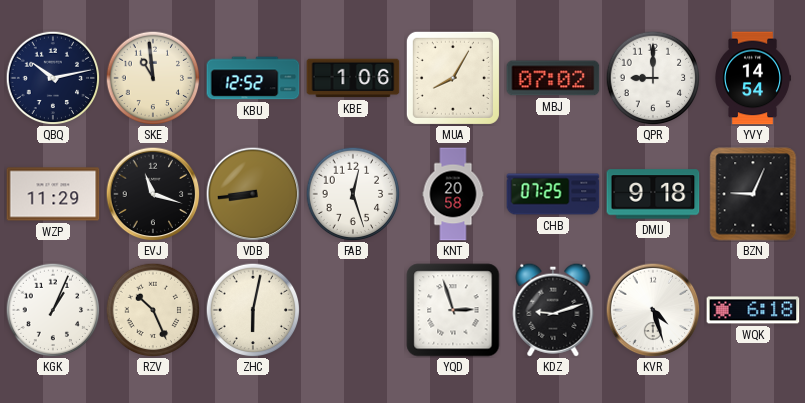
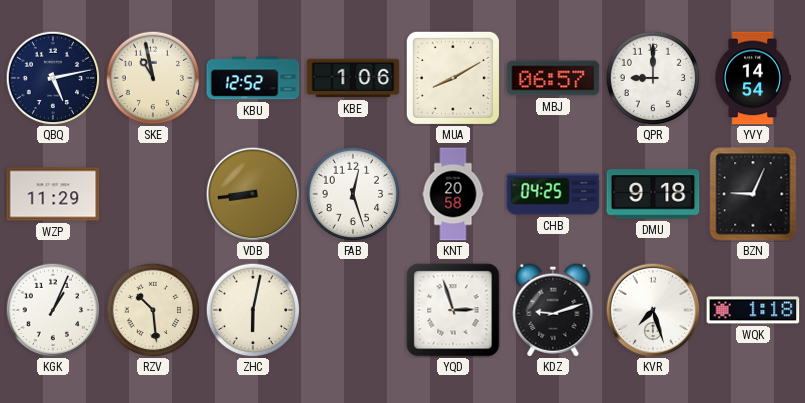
QBQ: 10:13 -> 5:13 (53, 78)
SKE: 10:59 -> 10:58 (153, 78)
MUA: 8:05 -> 8:10 (453, 78)
MBJ: 07:02 -> 06:57 (553, 78)
EVJ: 11:18 -> none (153, 194)
CHB: 07:25 -> 04:25 (553, 194)
RZV: 10:26 -> 10:29 (153, 310)
KVR: 4:27 -> 7:27 (653, 310)
WQK: 6:18 -> 1:18 (753, 310)
